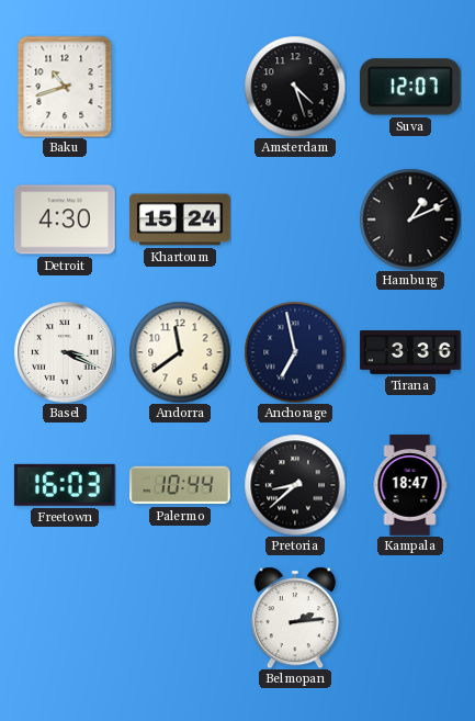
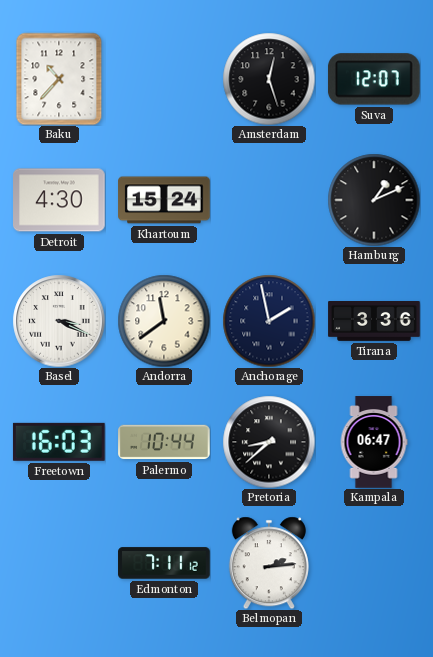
Baku: 10:42 -> 10:37 (59, 79)
Amsterdam: 4:27 -> 12:27 (269, 79)
Anchorage: 6:58 -> 1:58 (269, 321)
Kampala: 18:47 -> 06:47 (374, 442)
Edmonton: none -> 7:11 (164, 563)
